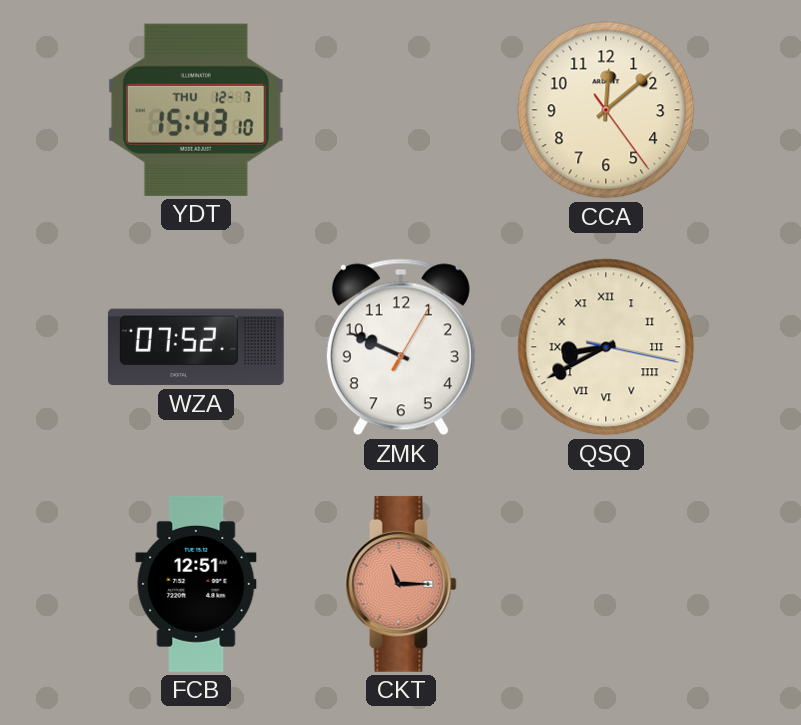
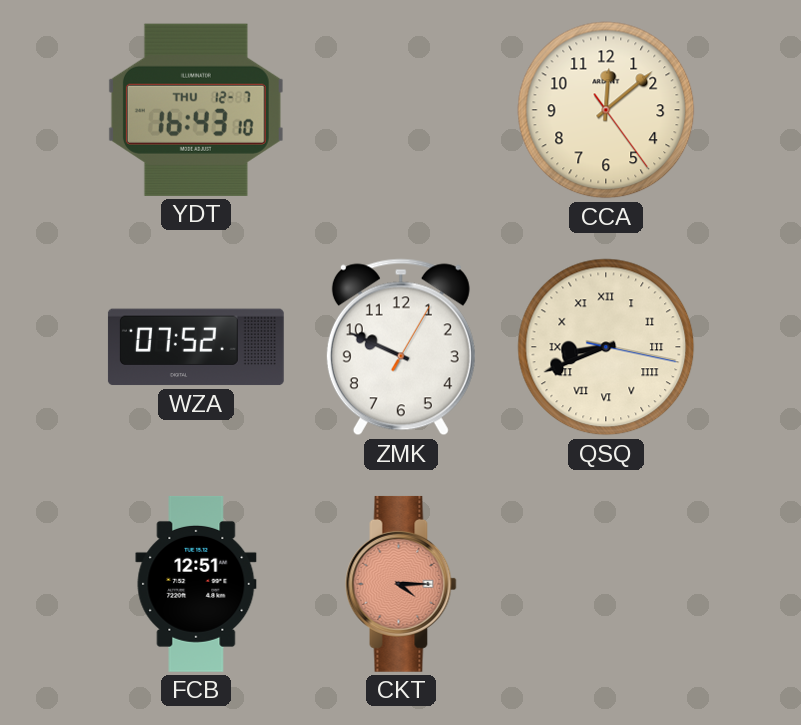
YDT: 15:43 -> 16:43 (196, 110)
QSQ: 8:40 -> 8:41 (606, 347)
CKT: 11:15 -> 4:15 (401, 584)
